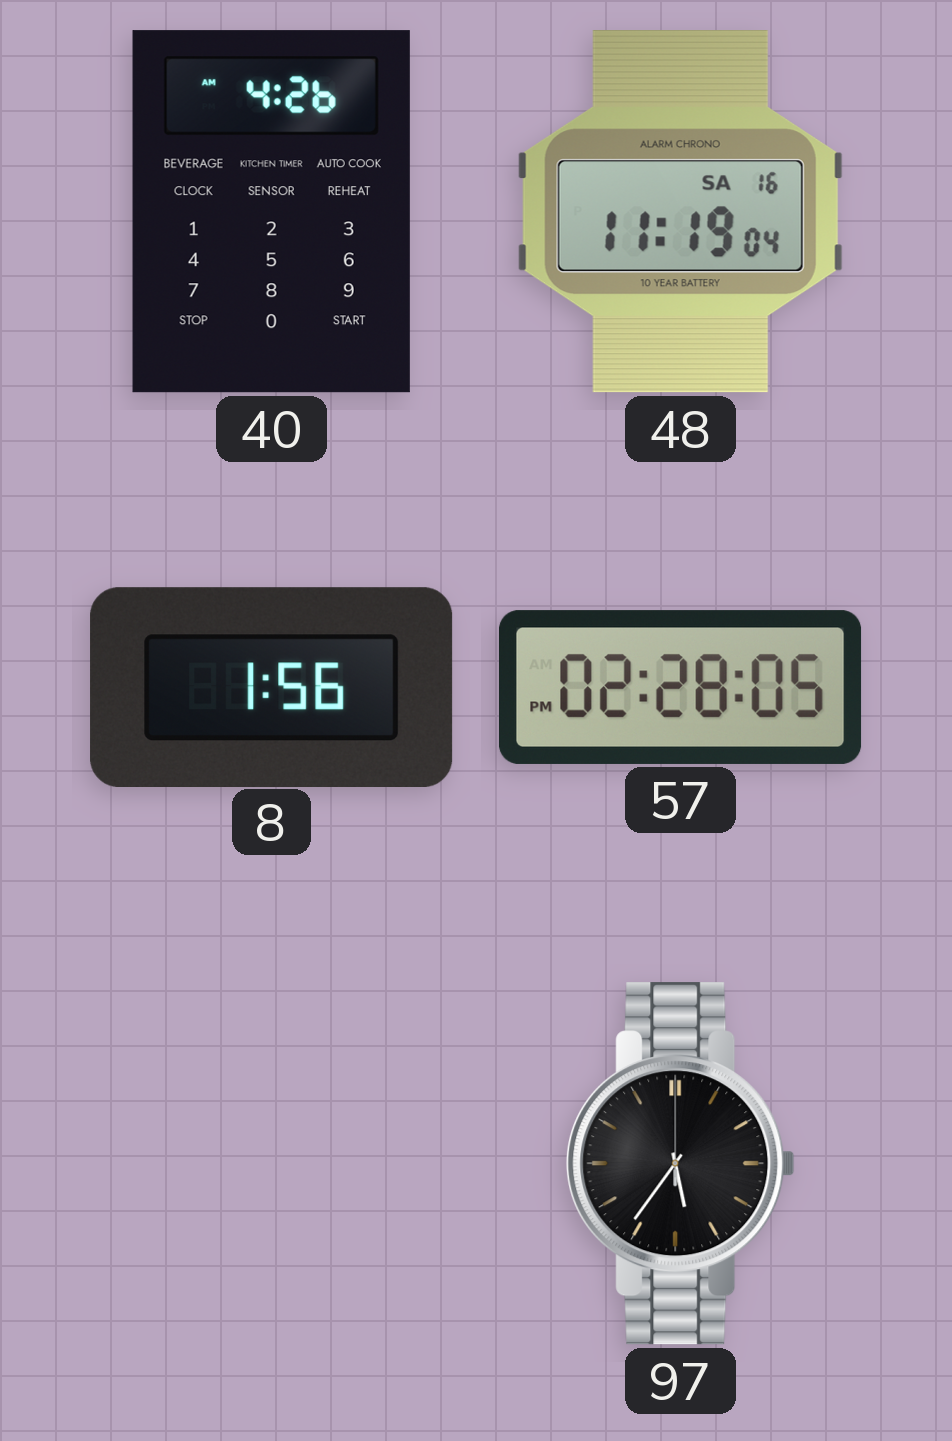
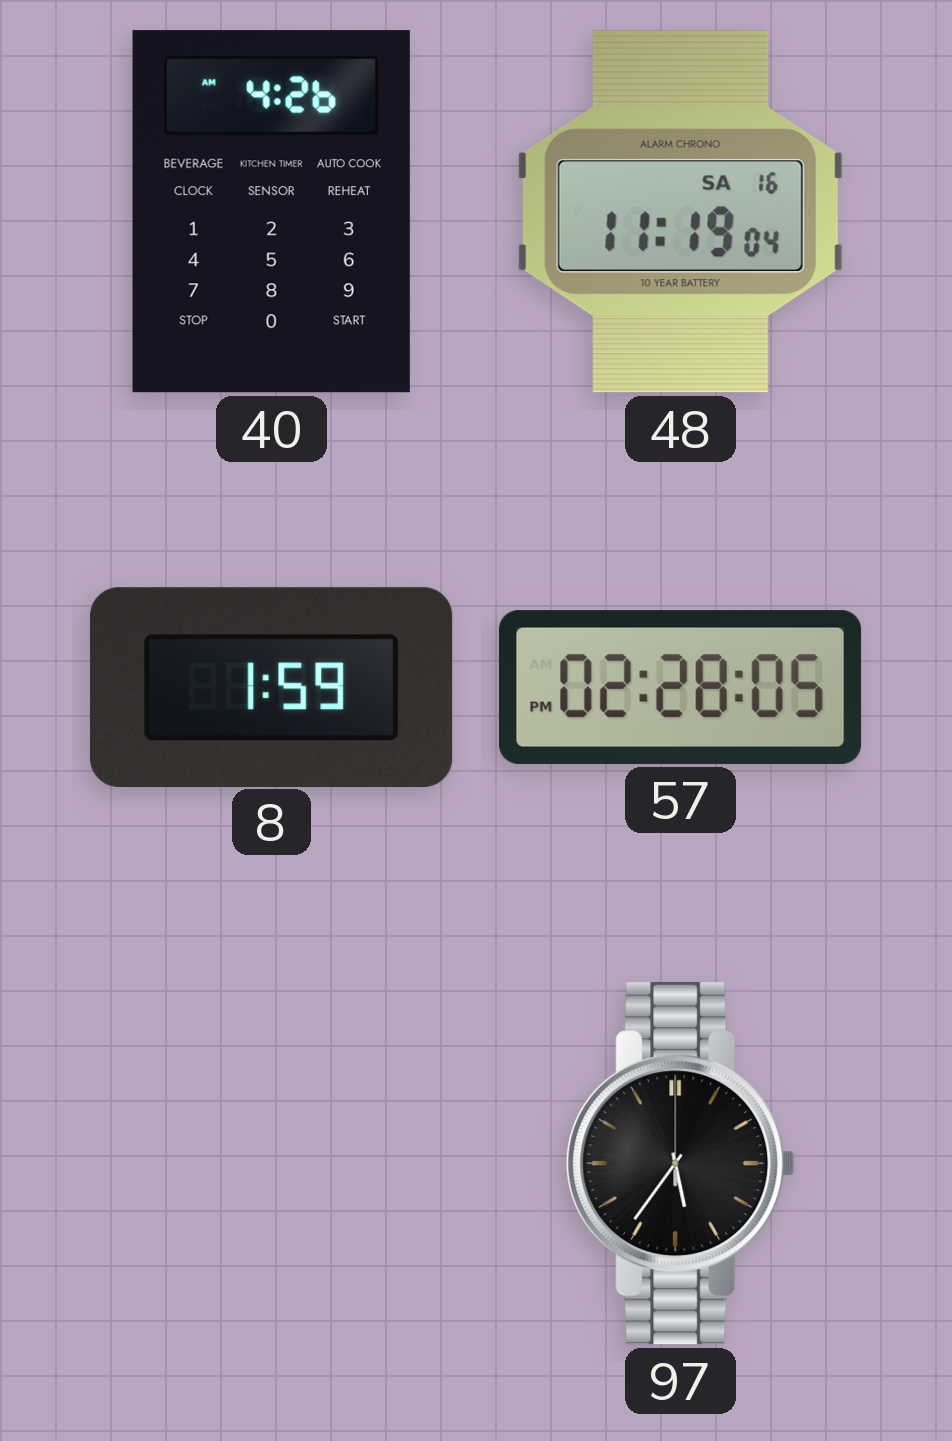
8: 1:56 -> 1:59 (272, 687)
